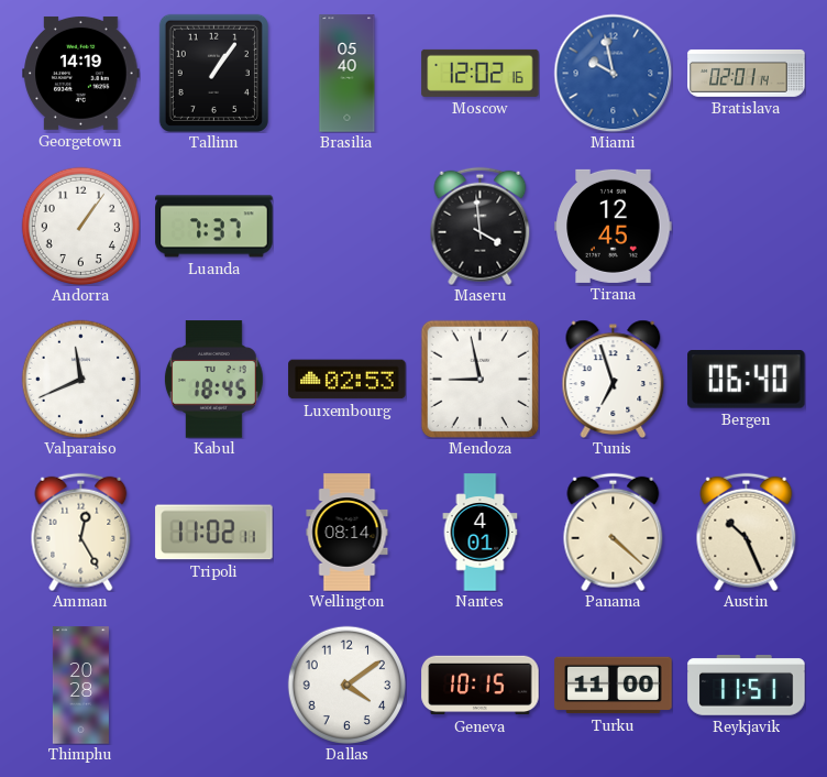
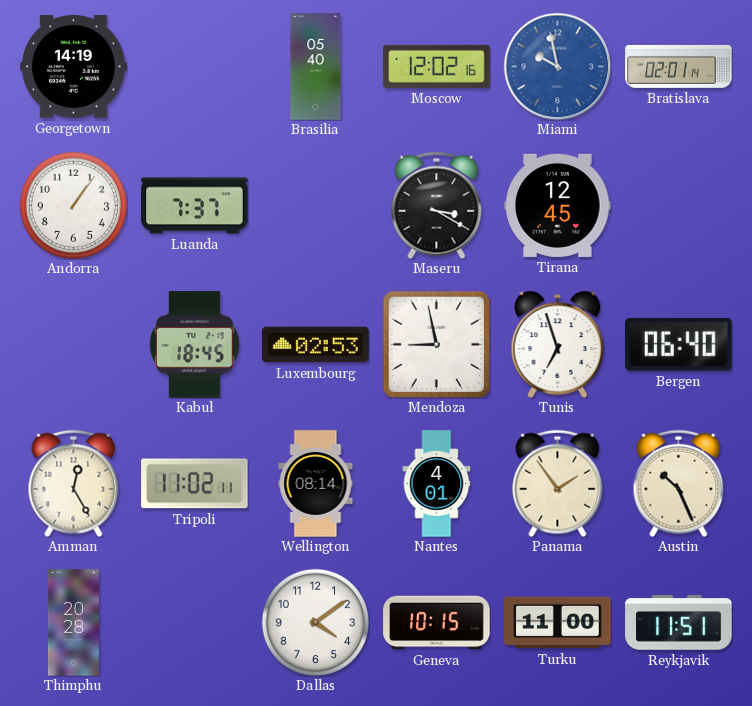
Tallinn: 1:06 -> none (213, 73)
Maseru: 3:59 -> 3:20 (437, 205)
Valparaiso: 11:41 -> none (80, 379)
Panama: 4:22 -> 1:54 (558, 483)
